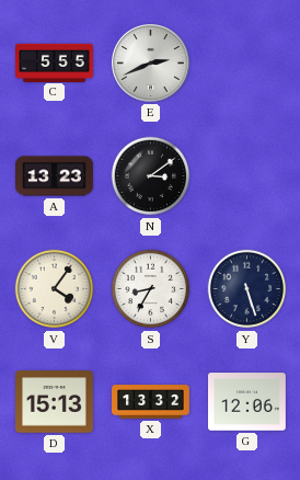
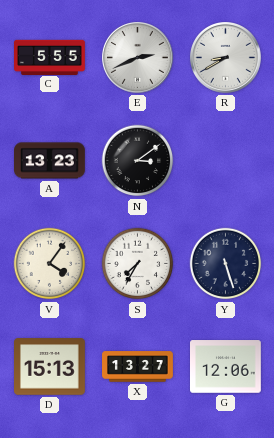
R: none -> 8:40 (226, 58)
S: 8:35 -> 7:35 (138, 264)
X: 13:32 -> 13:27 (138, 367)
